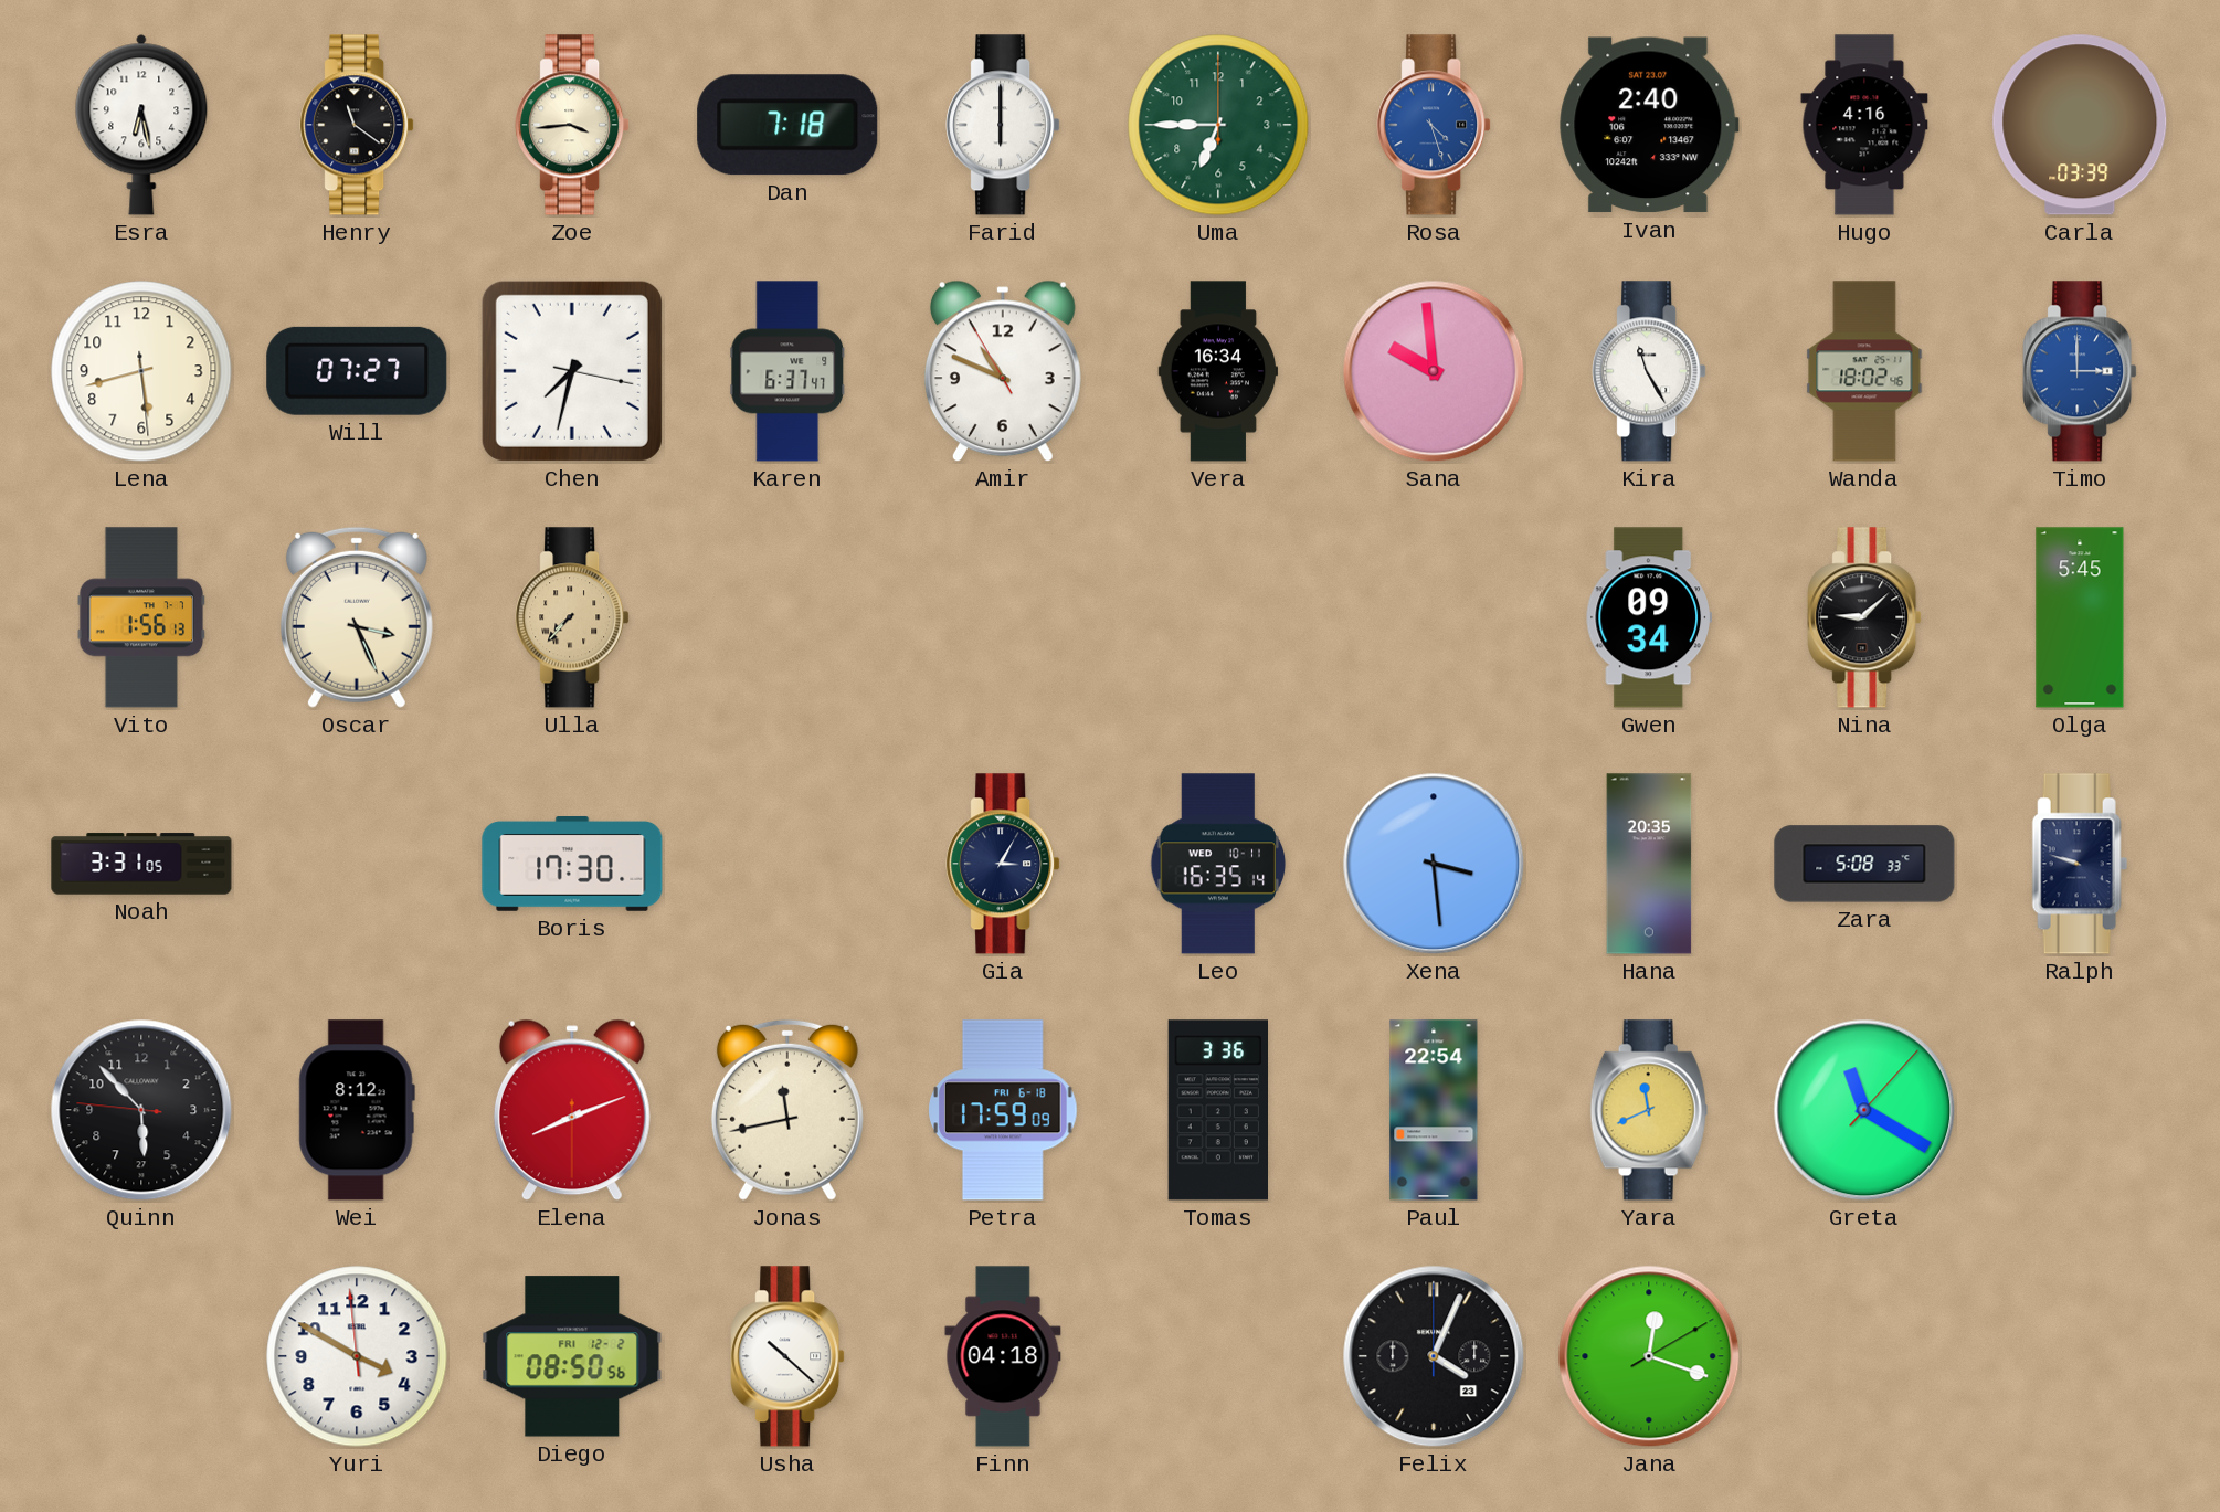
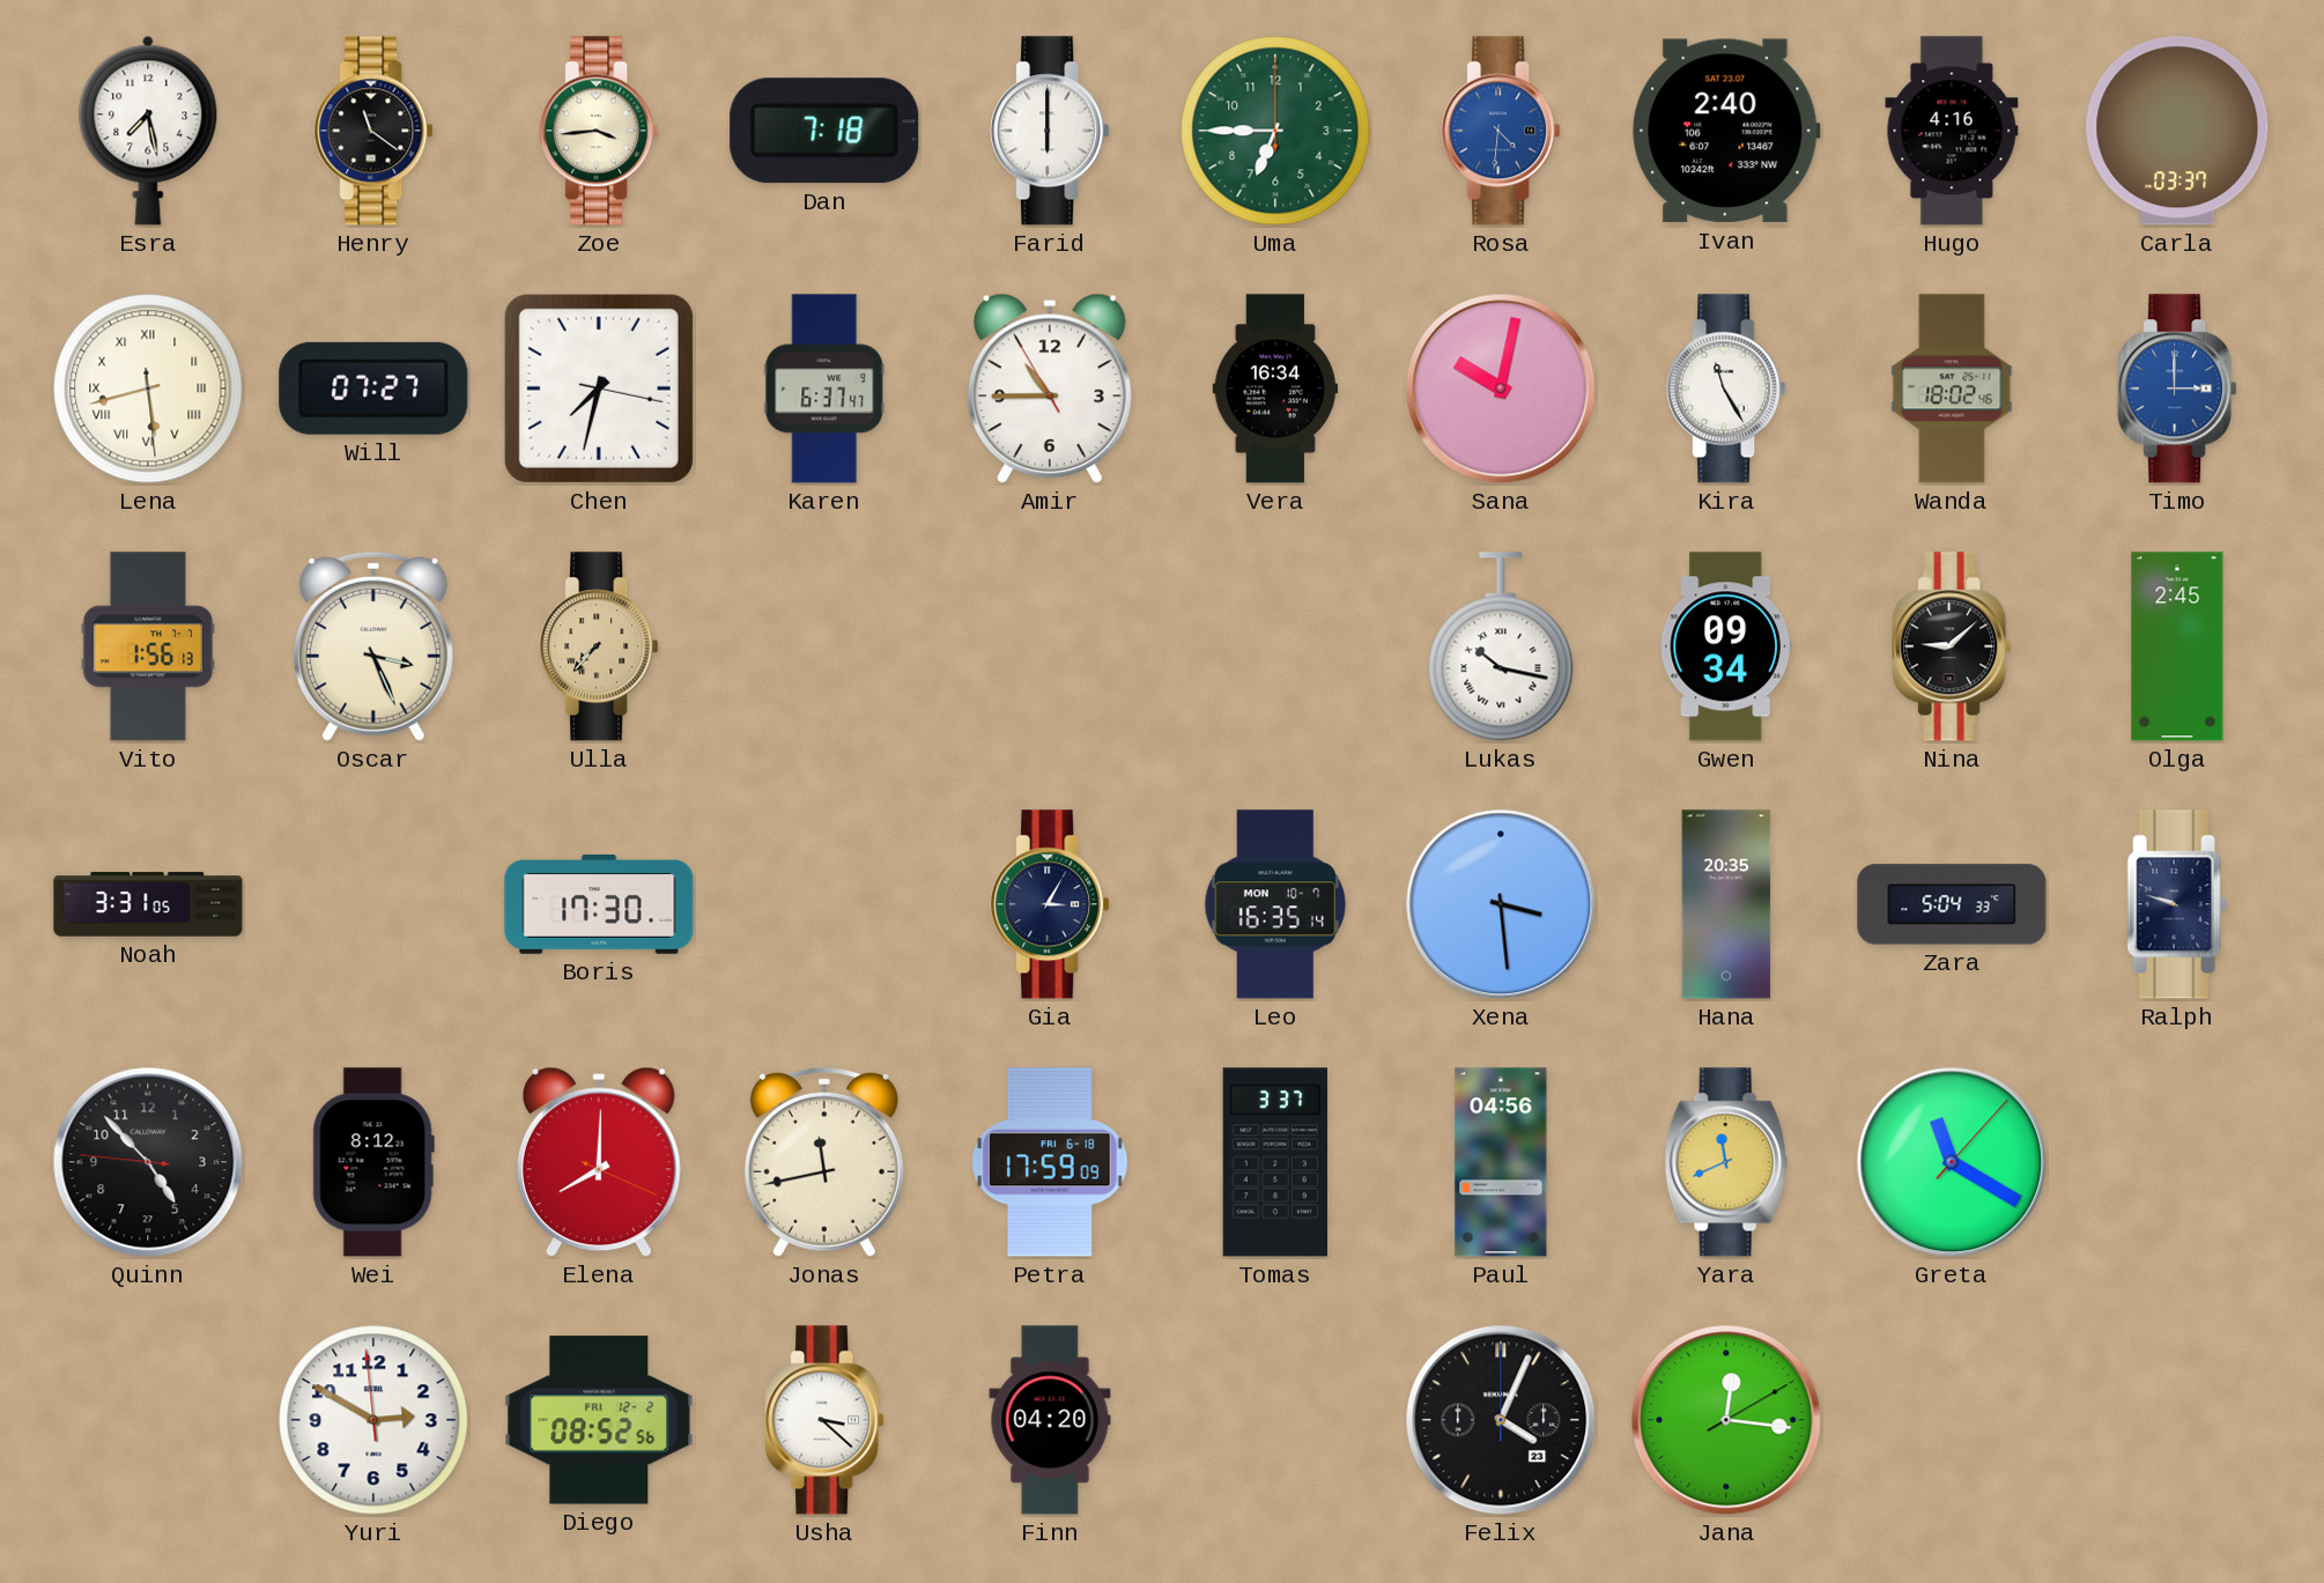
Esra: 6:28 -> 7:28 (148, 131)
Rosa: 4:27 -> 4:31 (1501, 131)
Carla: 03:39 -> 03:37 (2177, 131)
Lena numerals: Arabic -> Roman (148, 389)
Amir: 10:48 -> 10:44 (1050, 389)
Sana: 9:59 -> 10:02 (1501, 389)
Lukas: none -> 10:17 (1501, 646)
Olga: 5:45 -> 2:45 (2177, 646)
Leo date: WED 10-11 -> MON 10-7 (1275, 904)
Zara: 5:08 -> 5:04 (1952, 904)
Quinn: 5:52 -> 4:52 (148, 1162)
Elena: 8:11 -> 8:00 (599, 1162)
Tomas: 3:36 -> 3:37 (1274, 1162)
Paul: 22:54 -> 04:56 (1501, 1162)
Yuri: 3:49 -> 2:49 (373, 1420)
Diego: 08:50 -> 08:52 (599, 1420)
Usha: 10:22 -> 3:22 (824, 1420)
Finn: 04:18 -> 04:20 (1050, 1420)
Jana: 12:18 -> 12:16 (1726, 1420)
